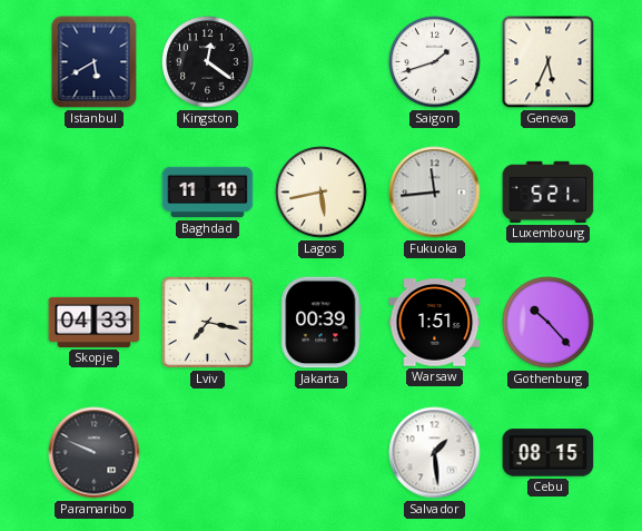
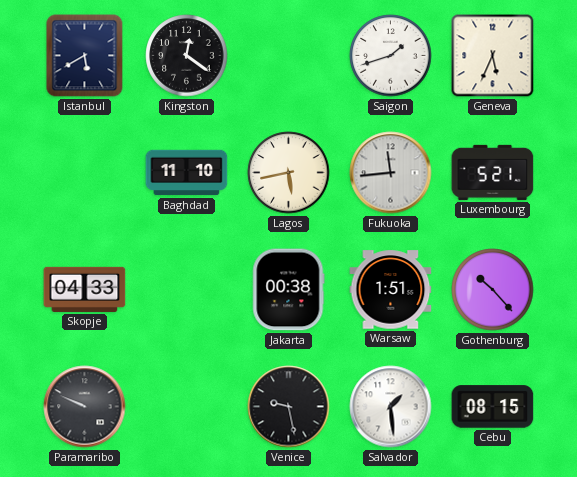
Lviv: 7:17 -> none (208, 323)
Jakarta: 00:39 -> 00:38 (289, 290)
Venice: none -> 9:28 (289, 407)
